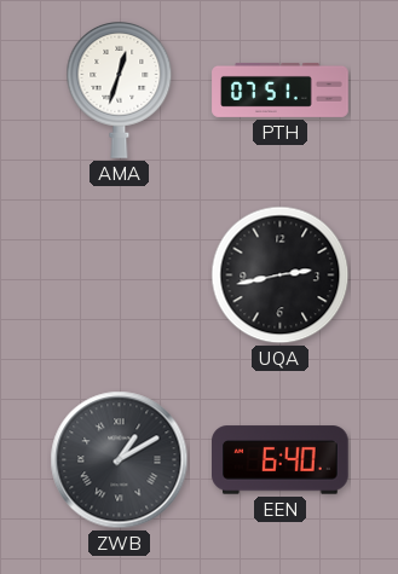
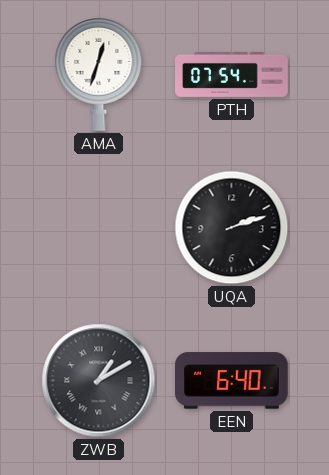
PTH: 07:51 -> 07:54 (232, 74)
UQA: 2:43 -> 2:12 (232, 228)
